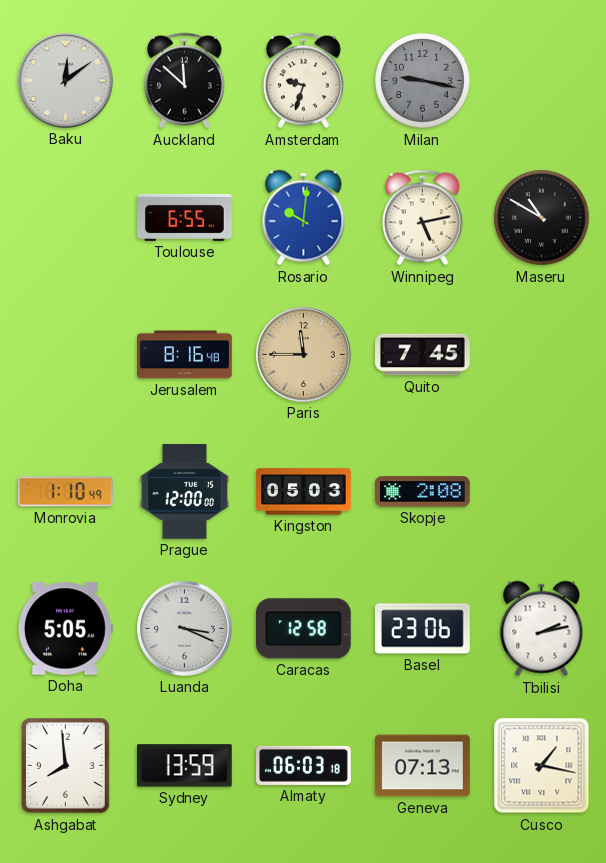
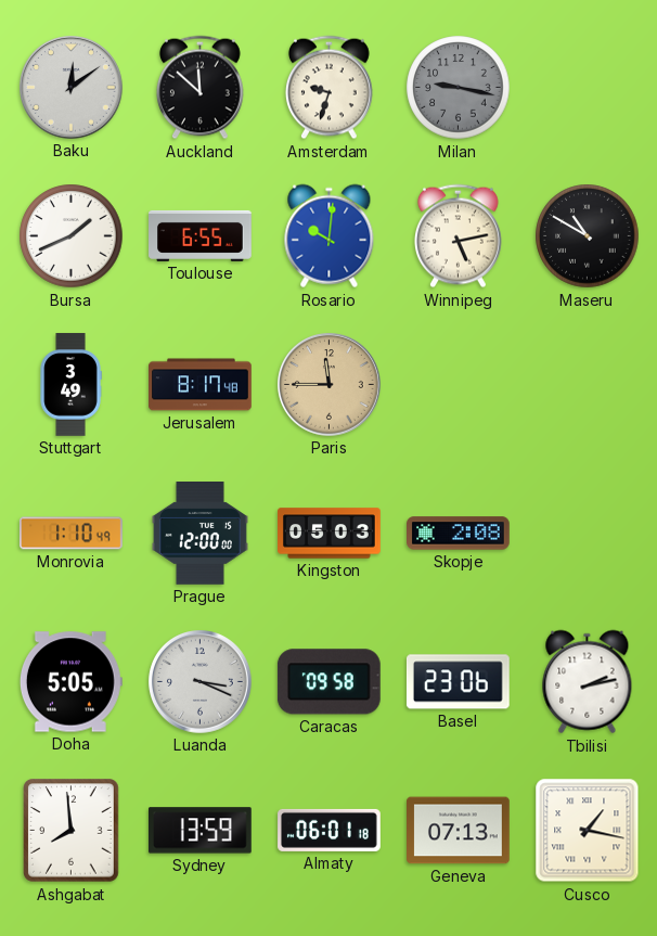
Bursa: none -> 1:41 (72, 236)
Stuttgart: none -> 3:49 (70, 385)
Jerusalem: 8:16 -> 8:17 (201, 385)
Quito: 7:45 -> none (423, 355)
Caracas: 12:58 -> 09:58 (328, 682)
Almaty: 06:03 -> 06:01 (330, 830)
